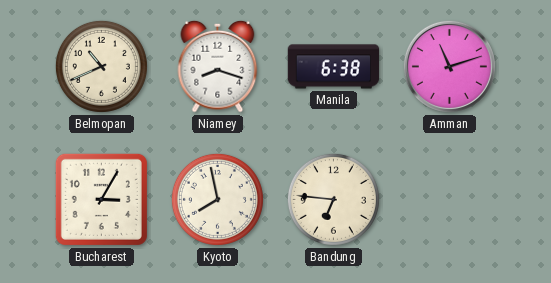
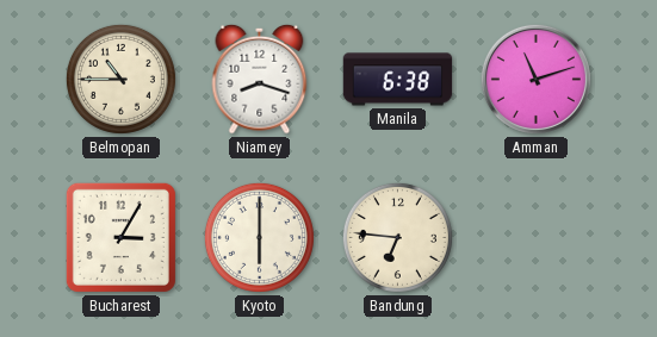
Belmopan: 10:41 -> 10:45 (120, 79)
Kyoto: 7:58 -> 6:00 (259, 237)
